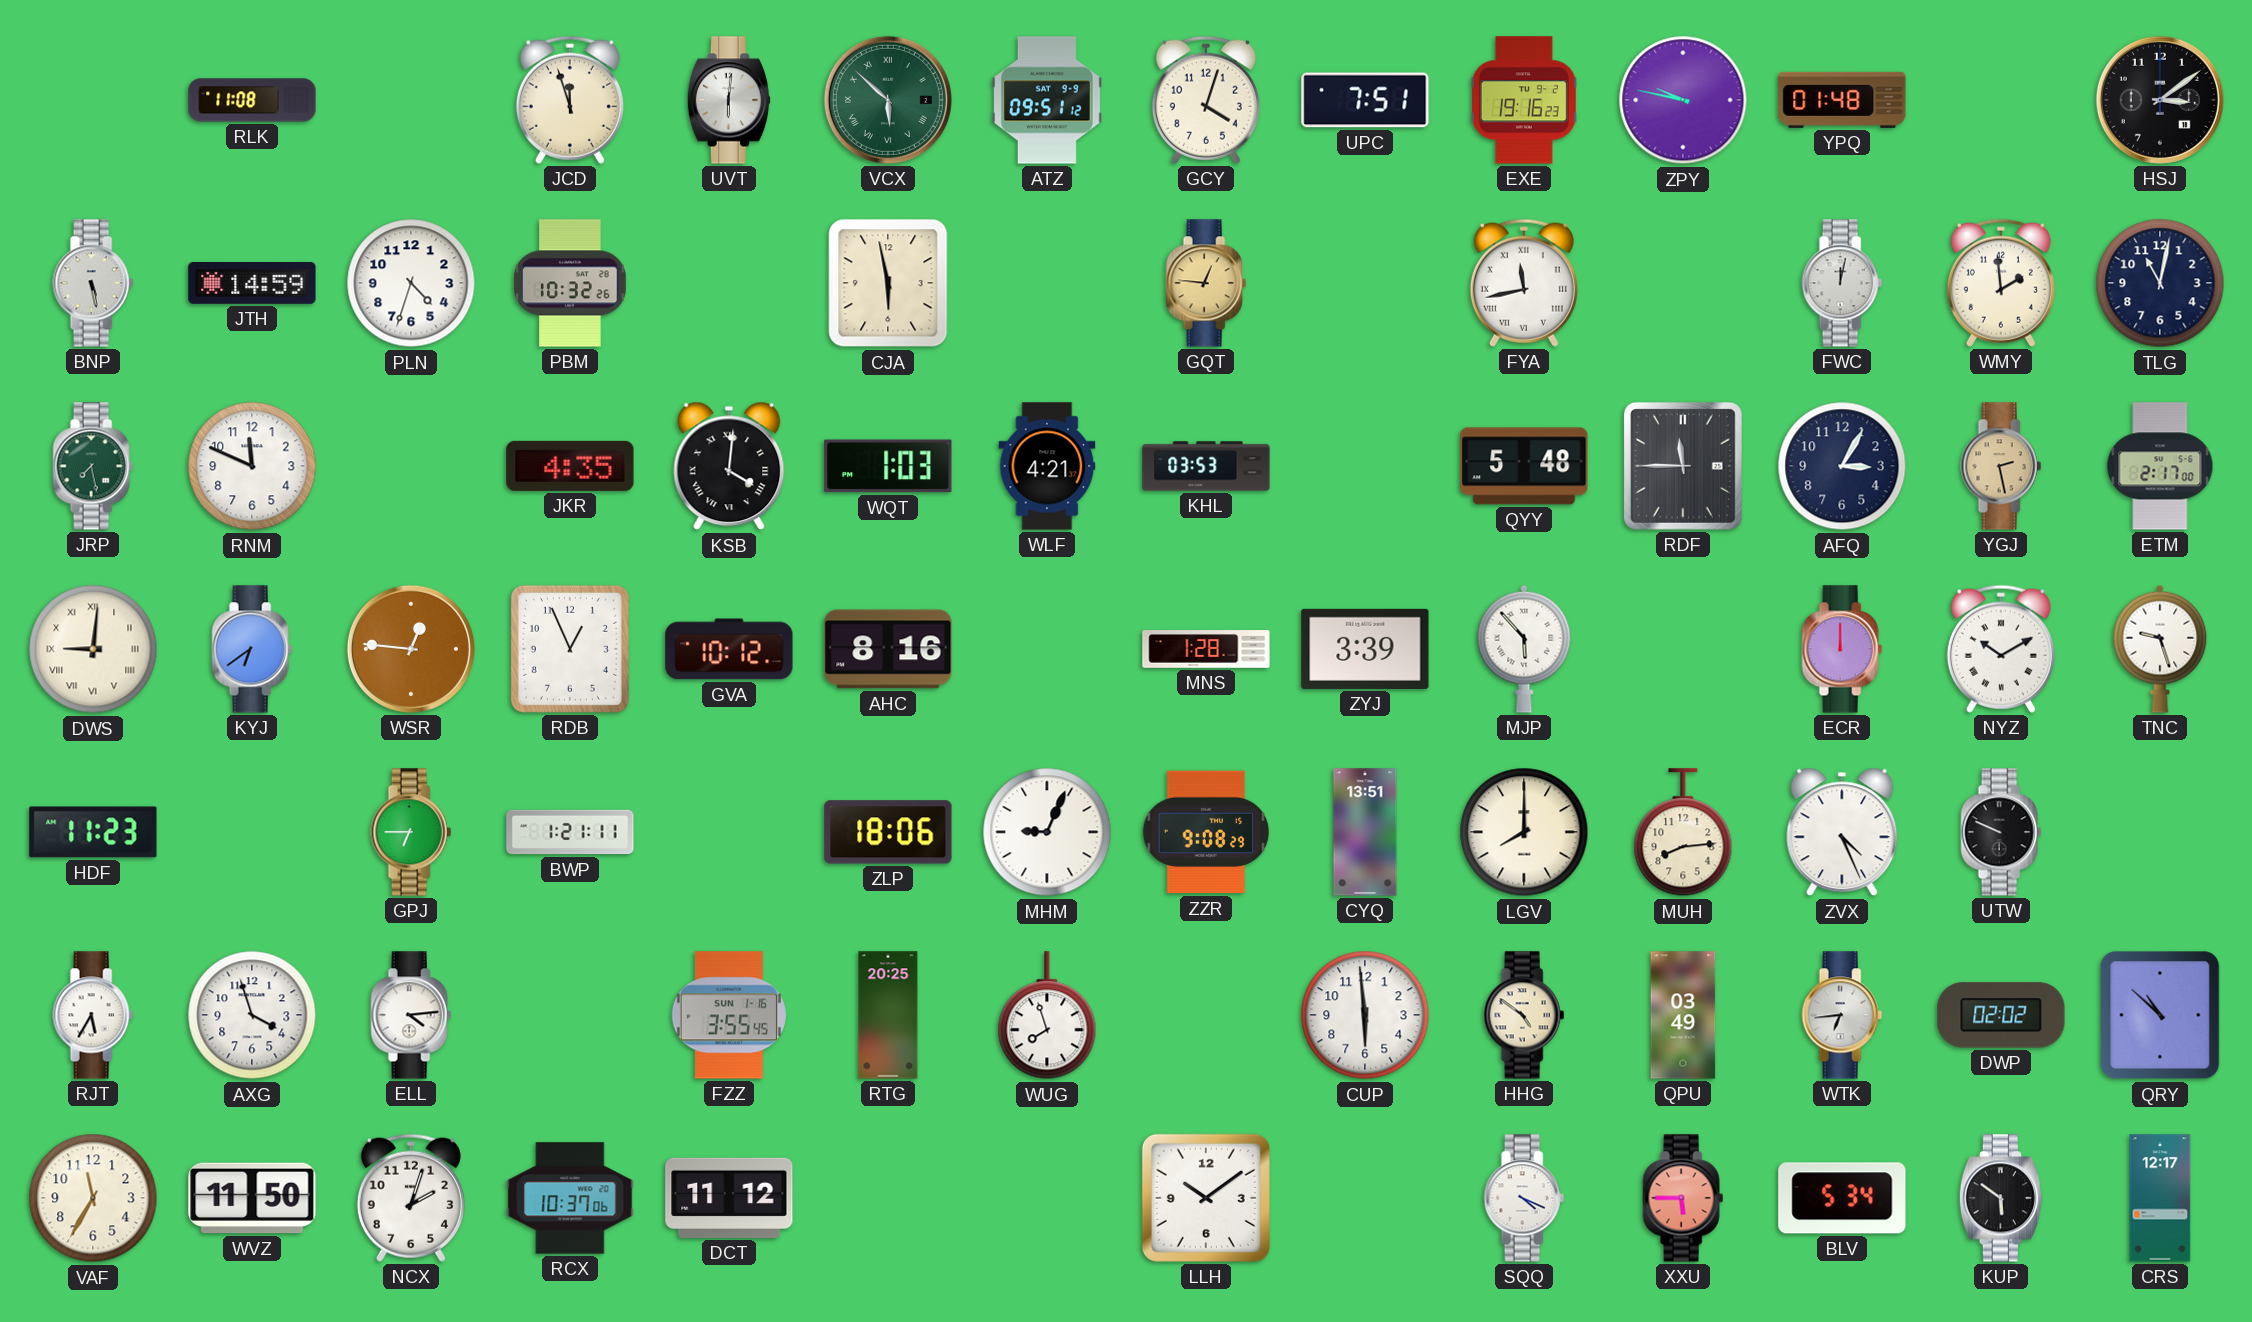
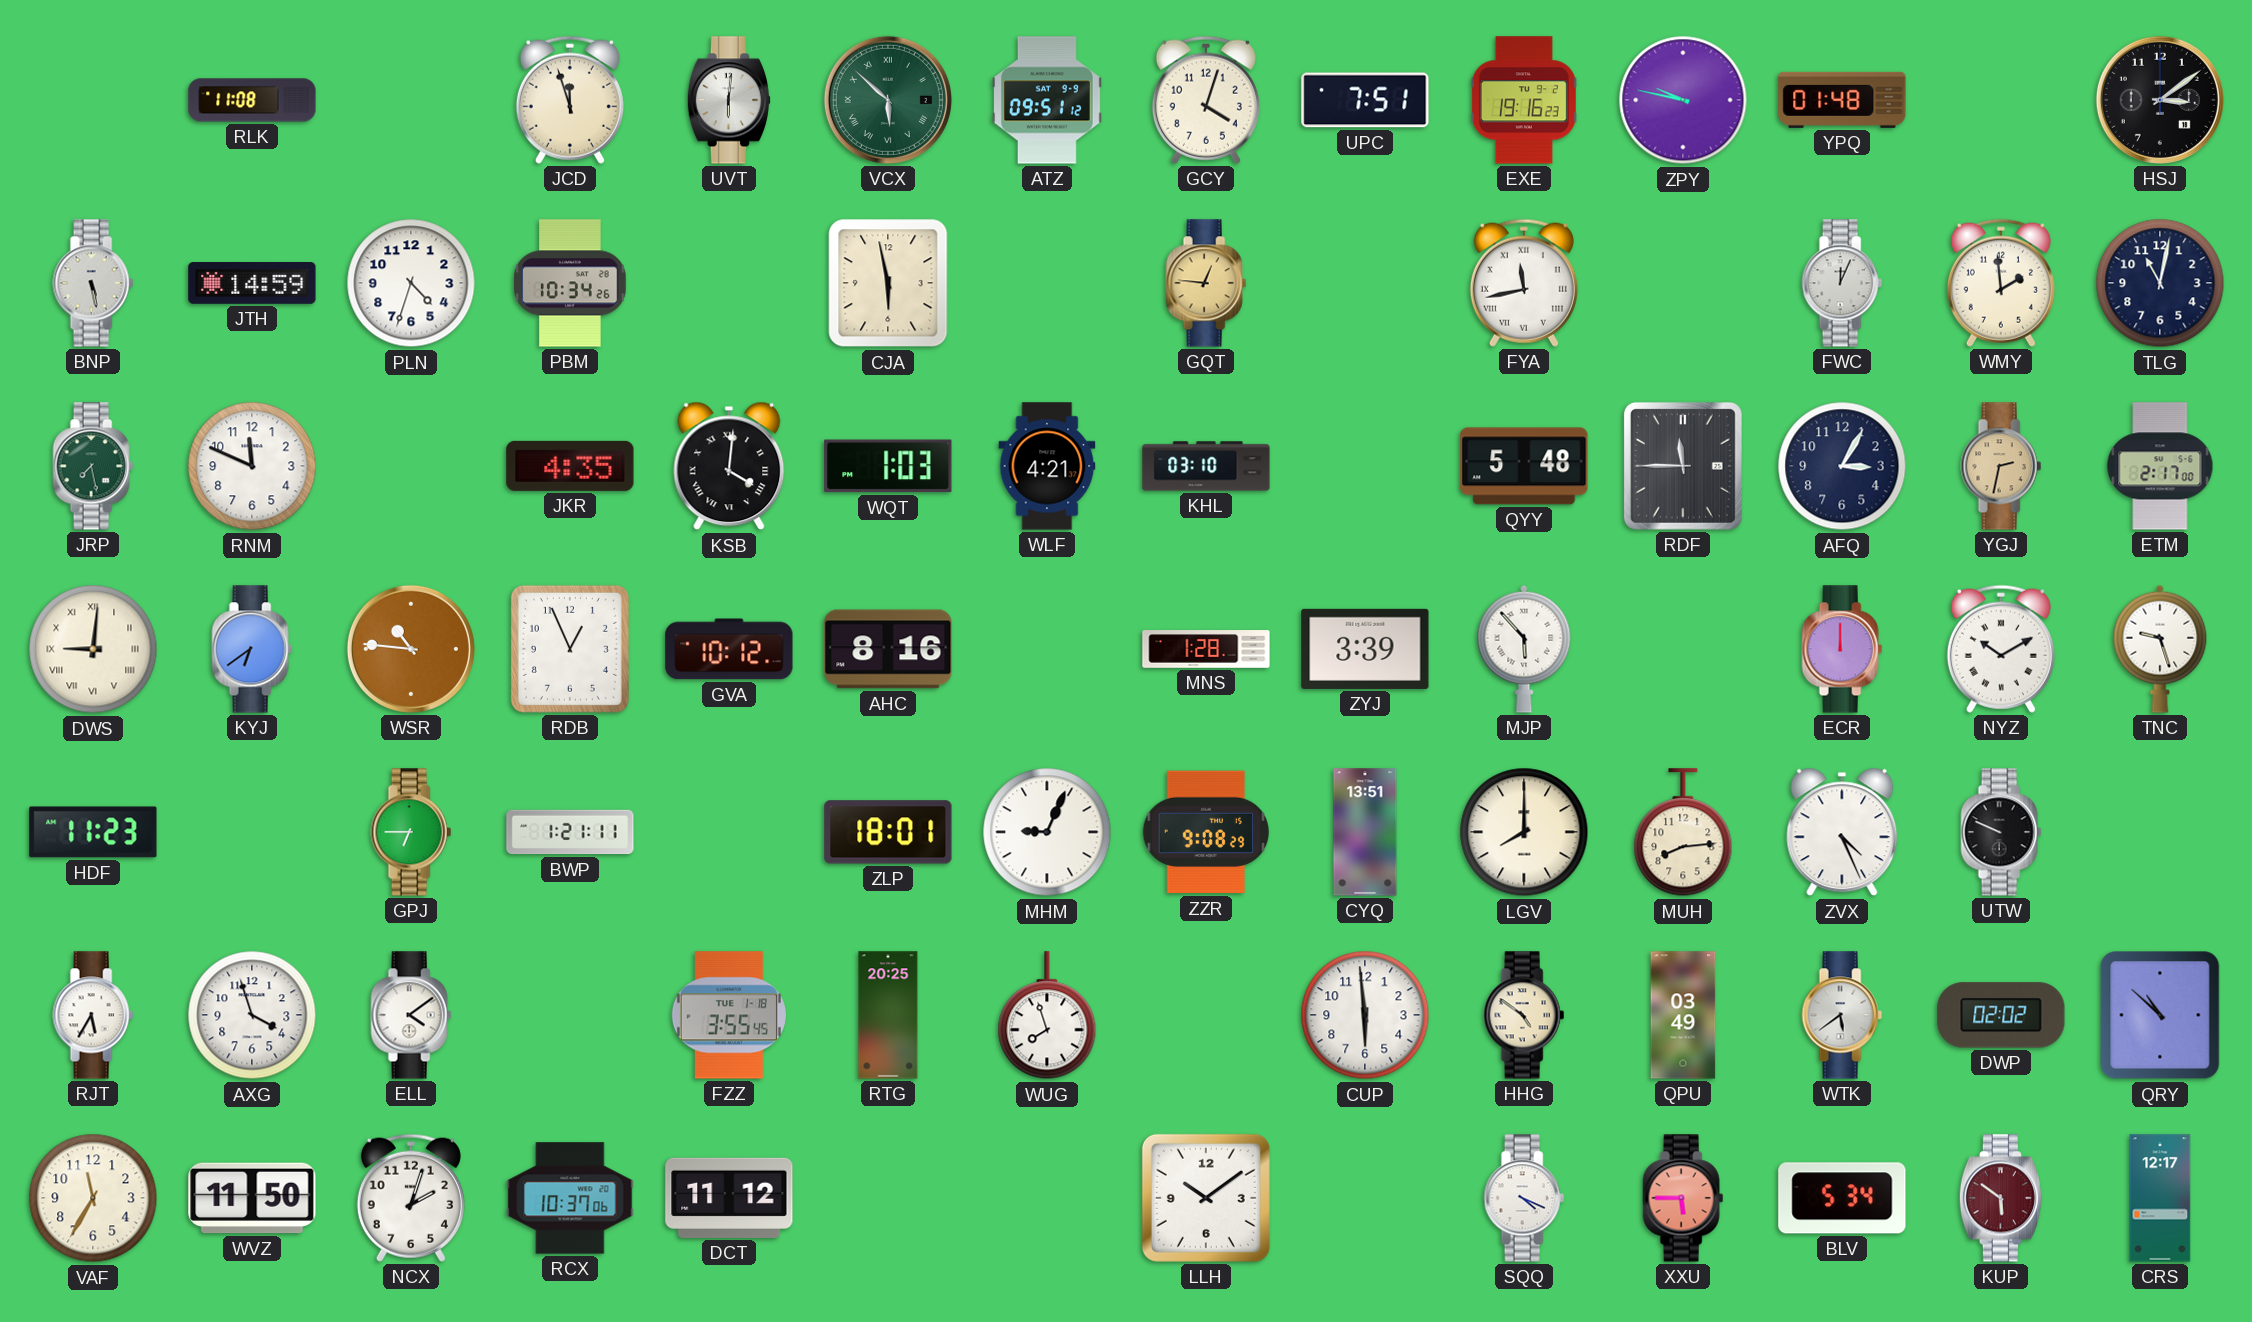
PBM: 10:32 -> 10:34 (570, 283)
FWC: 12:02 -> 12:04 (1842, 283)
KHL: 03:53 -> 03:10 (1206, 466)
YGJ: 2:28 -> 2:32 (2001, 466)
WSR: 12:46 -> 10:46 (411, 649)
ZLP: 18:06 -> 18:01 (888, 832)
ELL: 4:14 -> 4:09 (411, 1015)
FZZ date: SUN 1-16 -> TUE 1-18 (729, 1015)
WTK: 6:44 -> 5:39 (1842, 1015)
KUP dial: black -> burgundy (2001, 1198)
